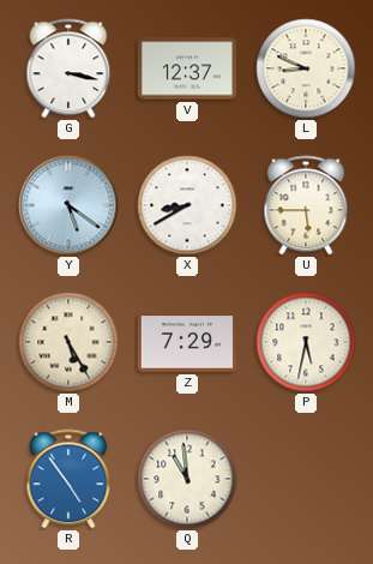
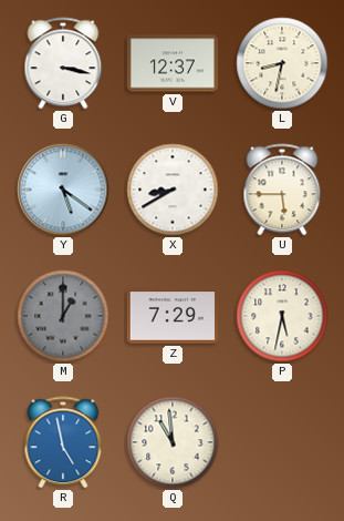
L: 8:49 -> 8:32 (282, 63)
M: 5:25 -> 1:00 (63, 316)
M dial: cream -> grey (63, 316)
R: 4:54 -> 4:58 (63, 442)
